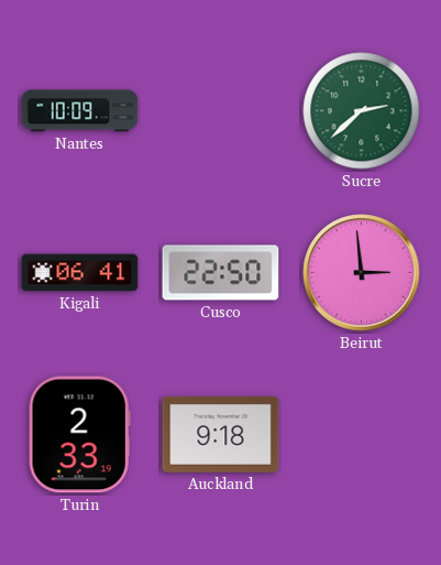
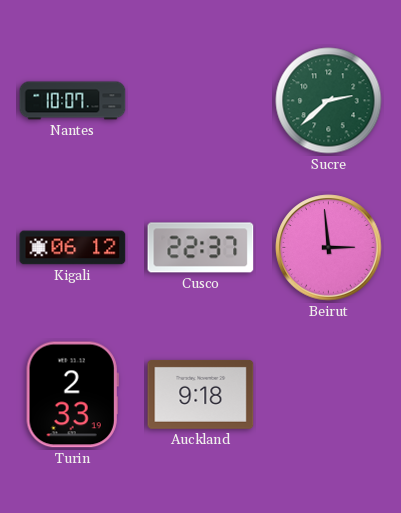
Nantes: 10:09 -> 10:07 (73, 101)
Kigali: 06:41 -> 06:12 (73, 248)
Cusco: 22:50 -> 22:37 (201, 248)
